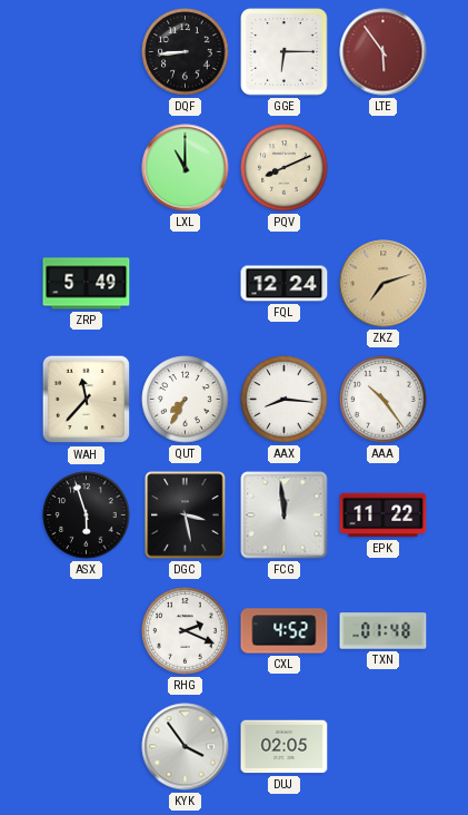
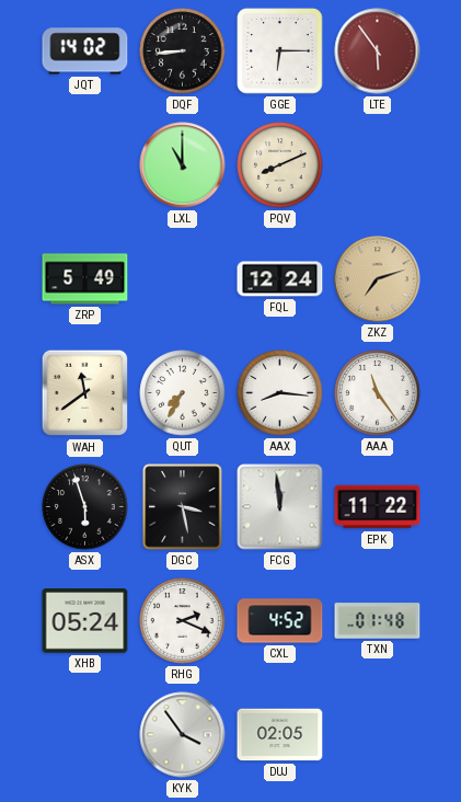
JQT: none -> 14:02 (85, 51)
WAH: 11:37 -> 11:39 (85, 393)
AAA: 10:24 -> 11:24 (378, 393)
XHB: none -> 05:24 (85, 621)
